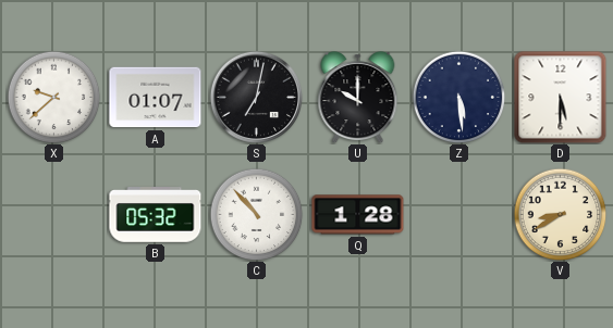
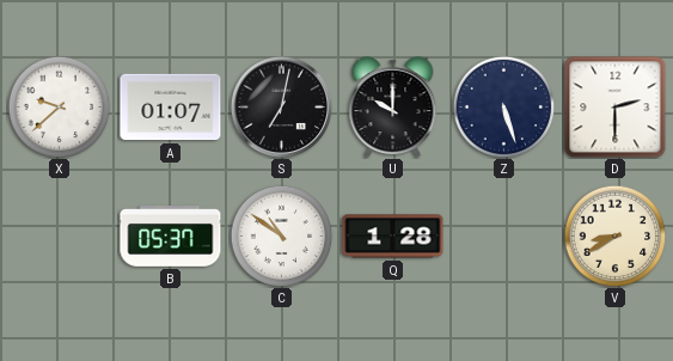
Z: 5:29 -> 5:27 (503, 106)
D: 5:30 -> 2:30 (616, 108)
B: 05:32 -> 05:37 (171, 237)
C: 10:53 -> 10:51 (281, 235)
